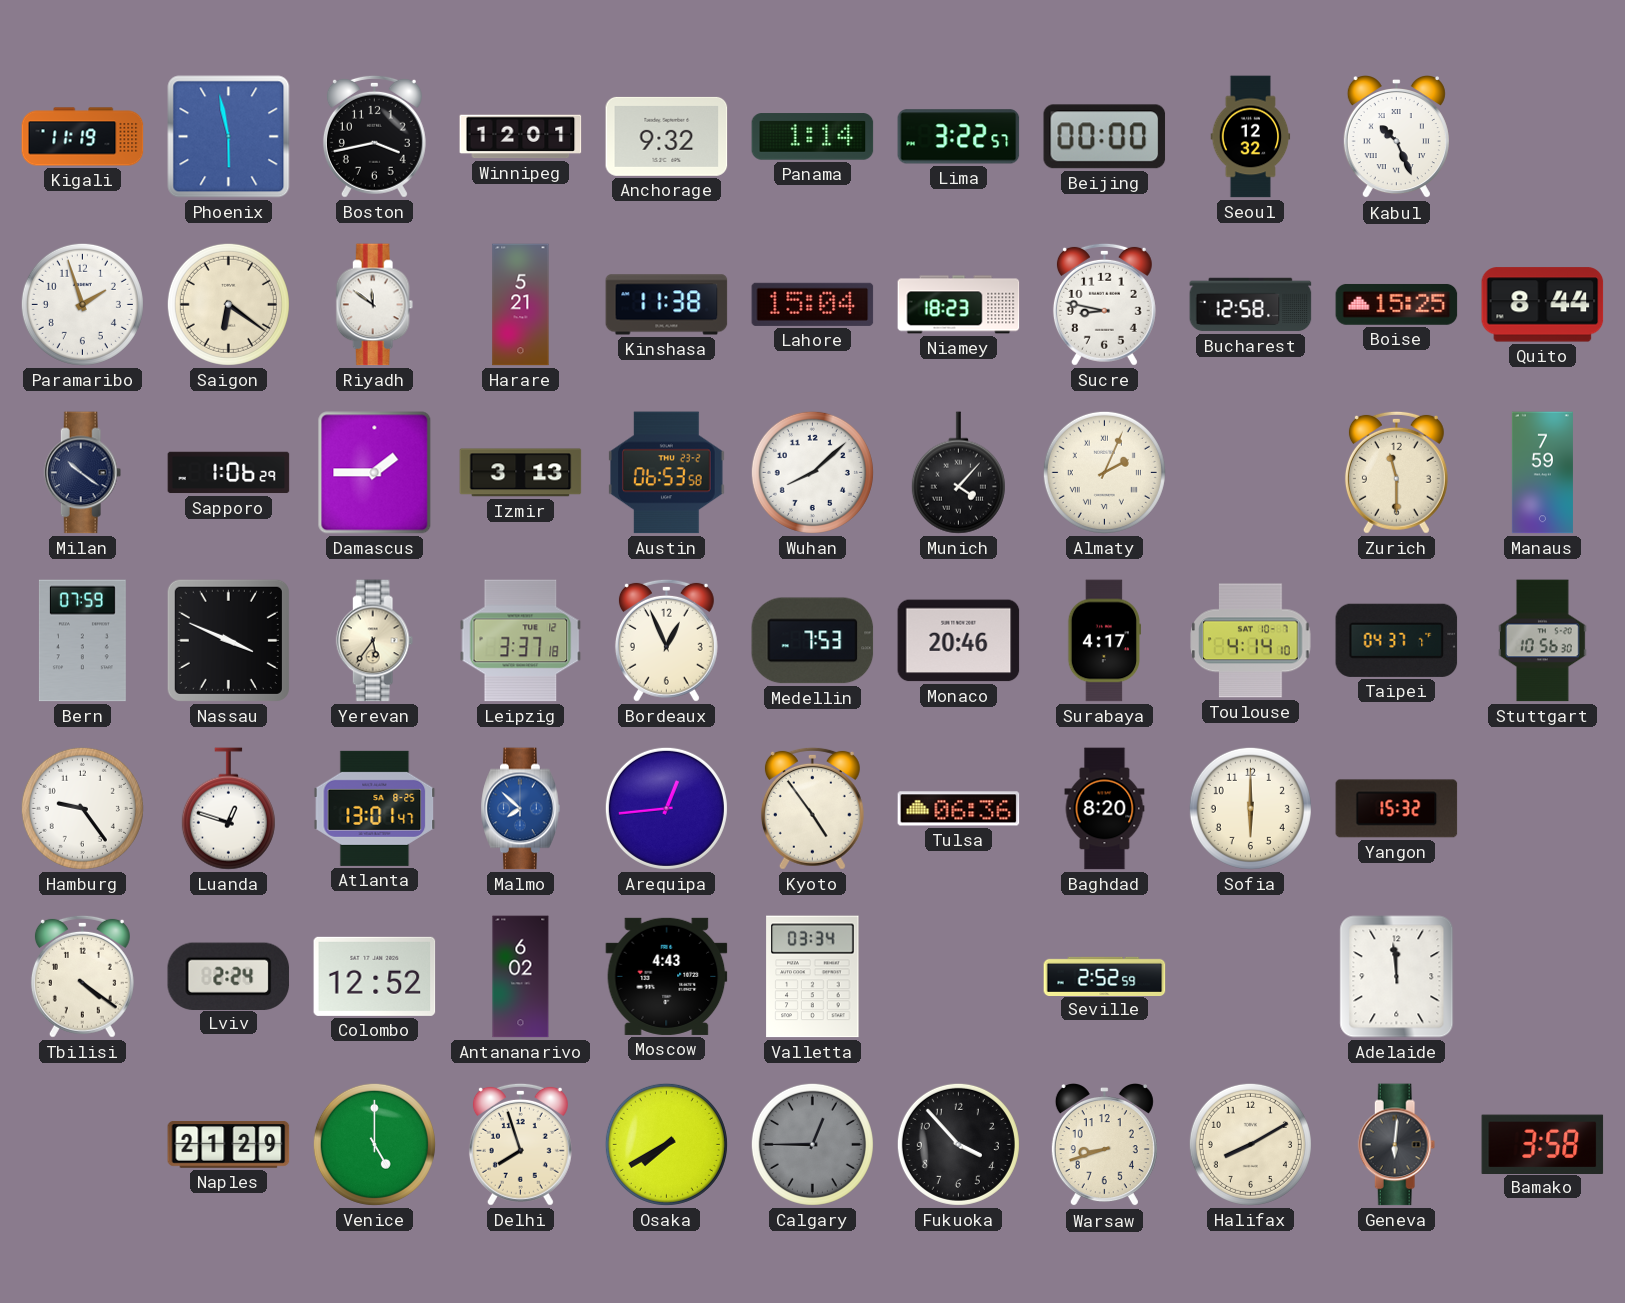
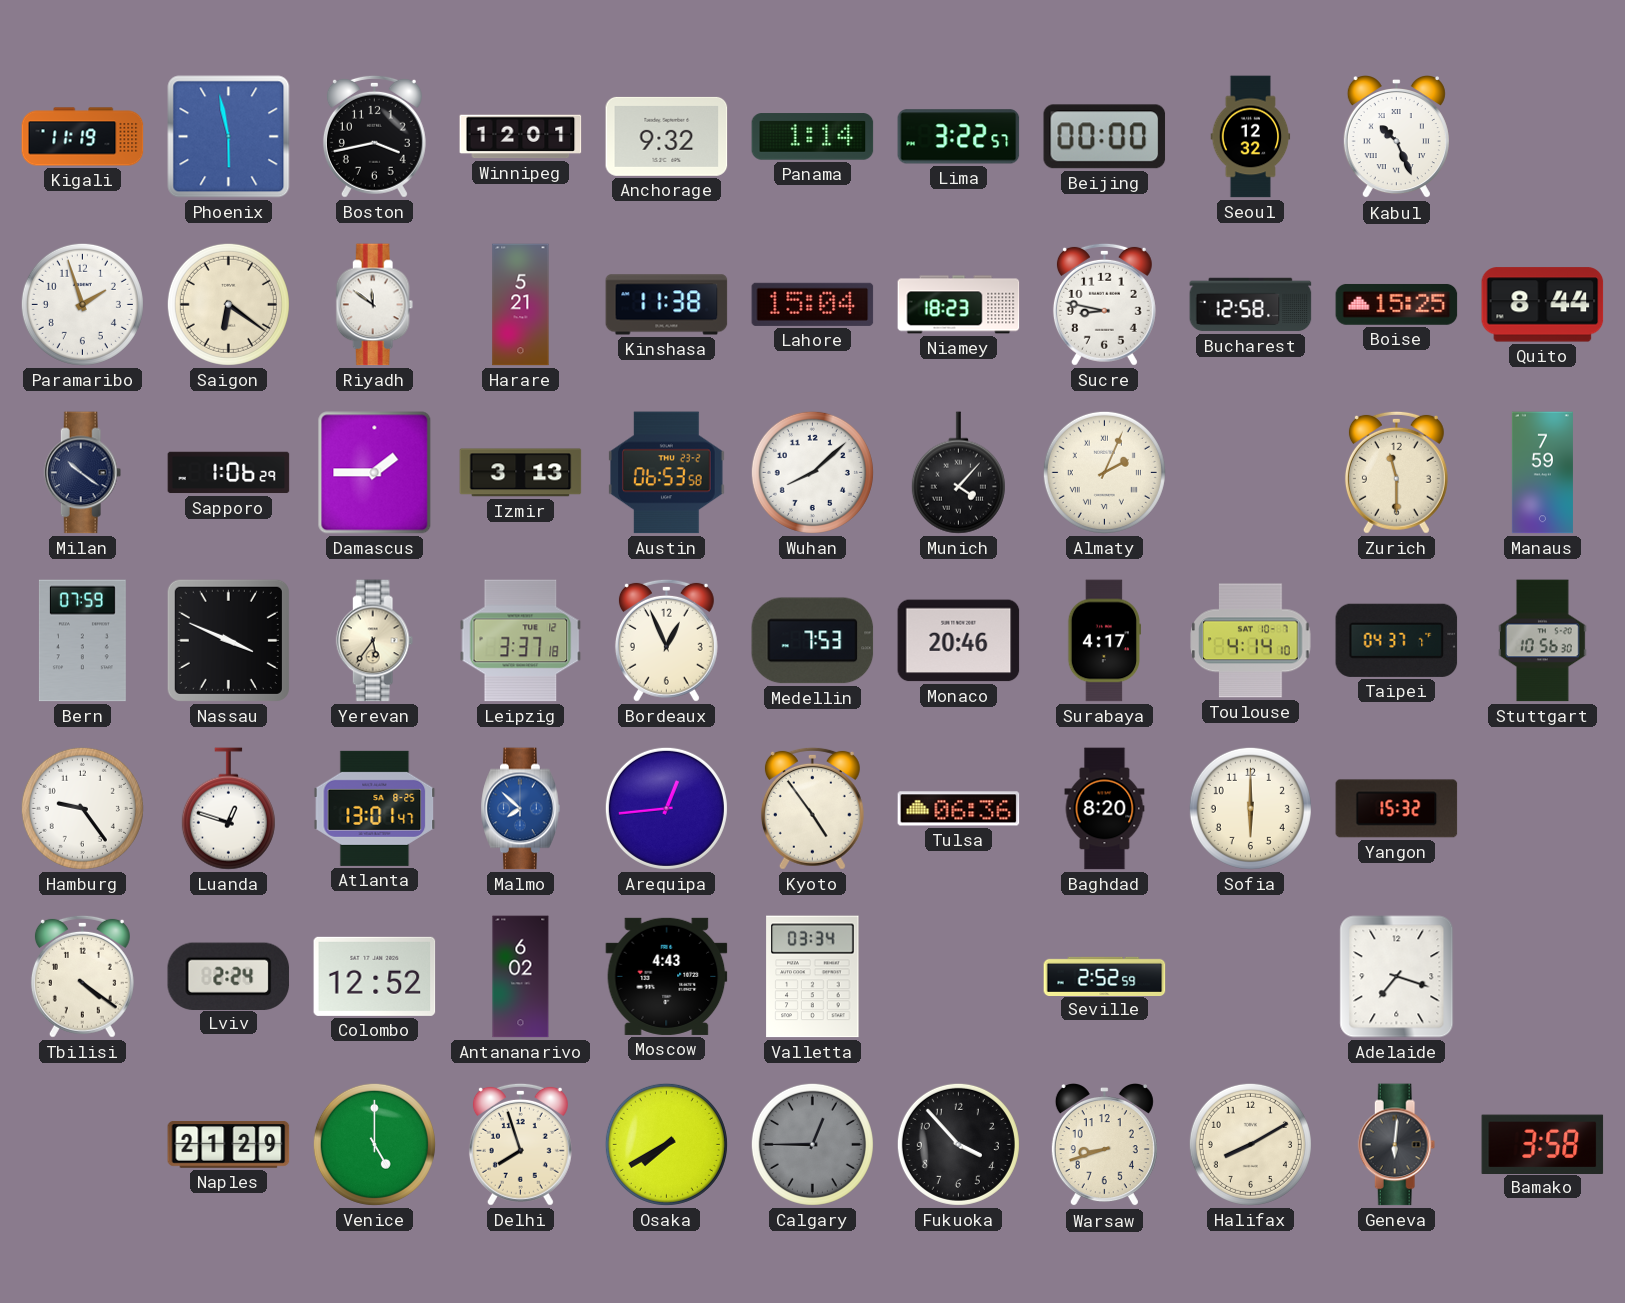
Adelaide: 11:59 -> 7:18 (1397, 977)
